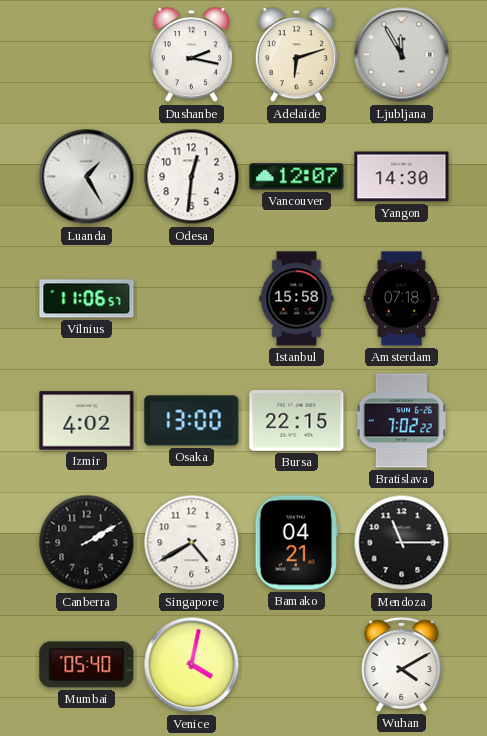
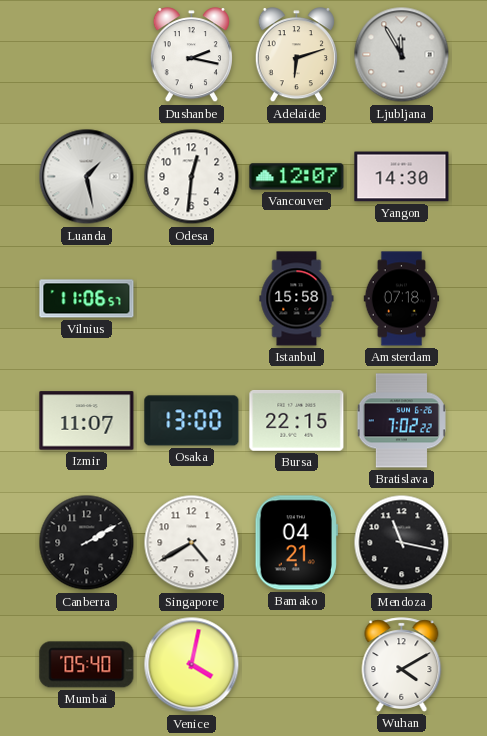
Luanda: 1:25 -> 1:28 (87, 177)
Izmir: 4:02 -> 11:07 (87, 421)
Mendoza: 11:15 -> 11:17 (402, 543)
